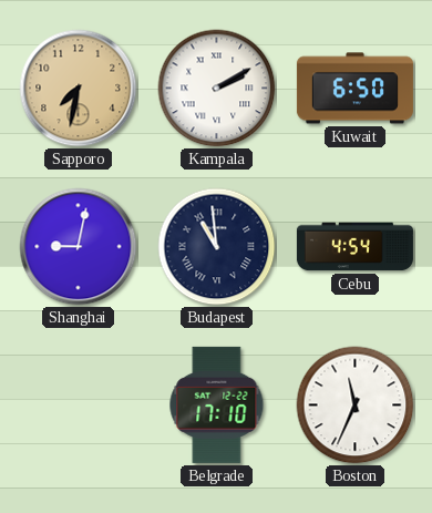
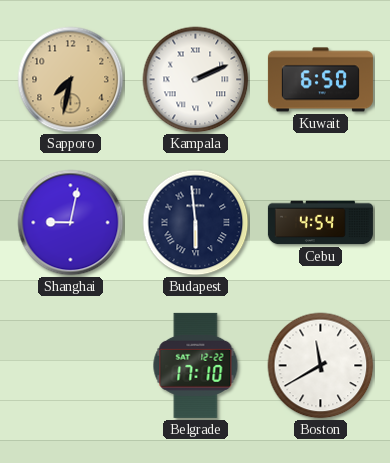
Kampala: 2:10 -> 2:11 (196, 80)
Budapest: 10:59 -> 5:59 (196, 223)
Boston: 11:34 -> 11:40 (321, 366)
